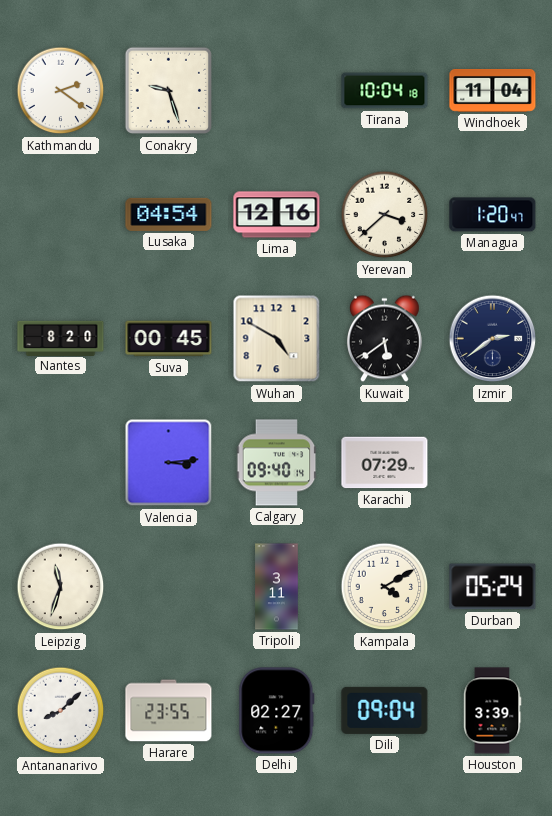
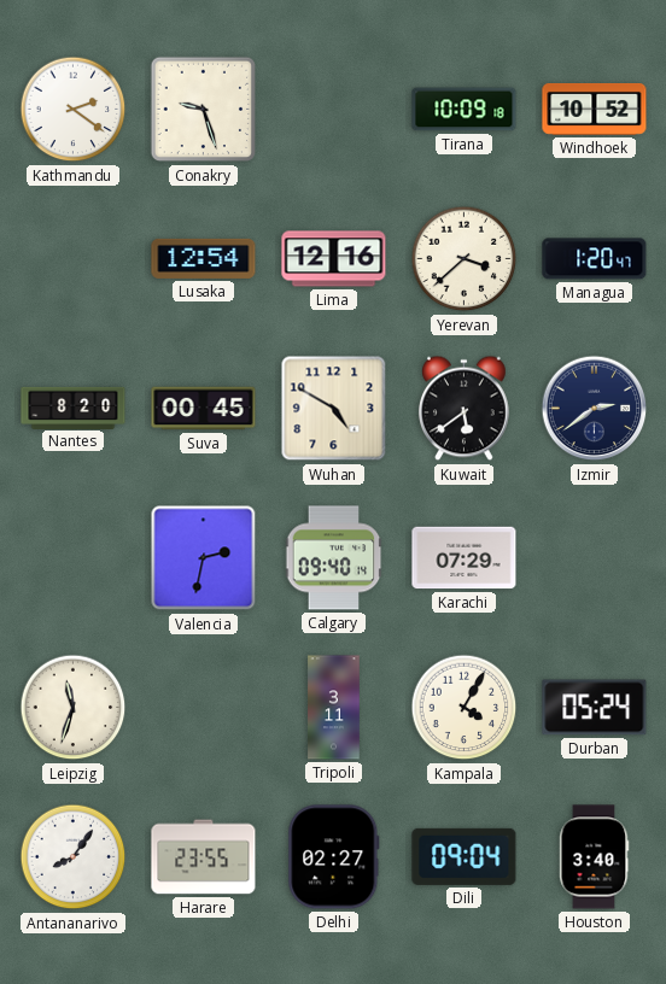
Tirana: 10:04 -> 10:09 (465, 110)
Windhoek: 11:04 -> 10:52 (595, 110)
Lusaka: 04:54 -> 12:54 (204, 258)
Valencia: 3:14 -> 2:32 (204, 558)
Kampala: 4:10 -> 4:05 (465, 708)
Antananarivo: 8:08 -> 8:06 (74, 857)
Houston: 3:39 -> 3:40 (594, 857)
